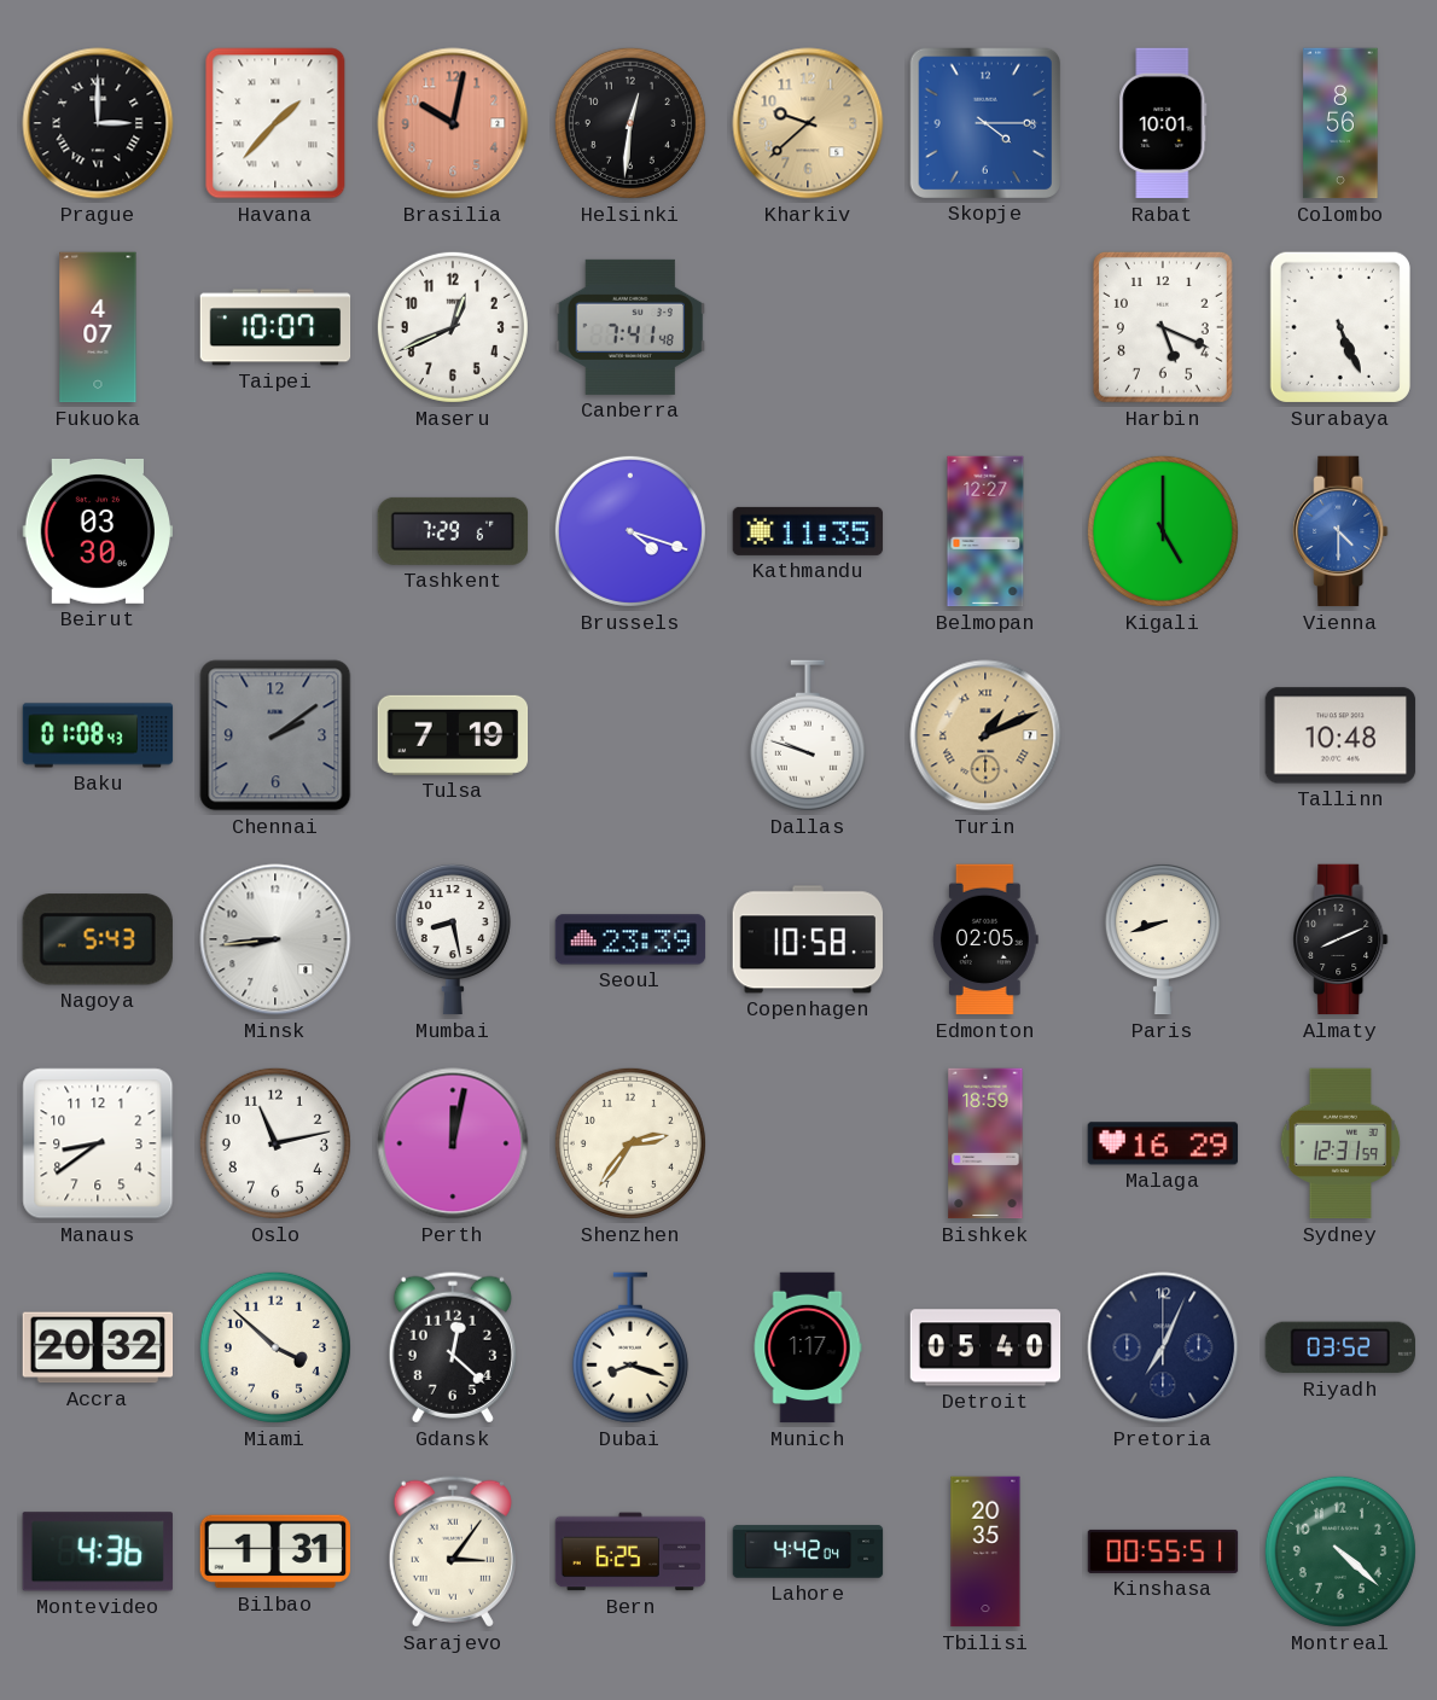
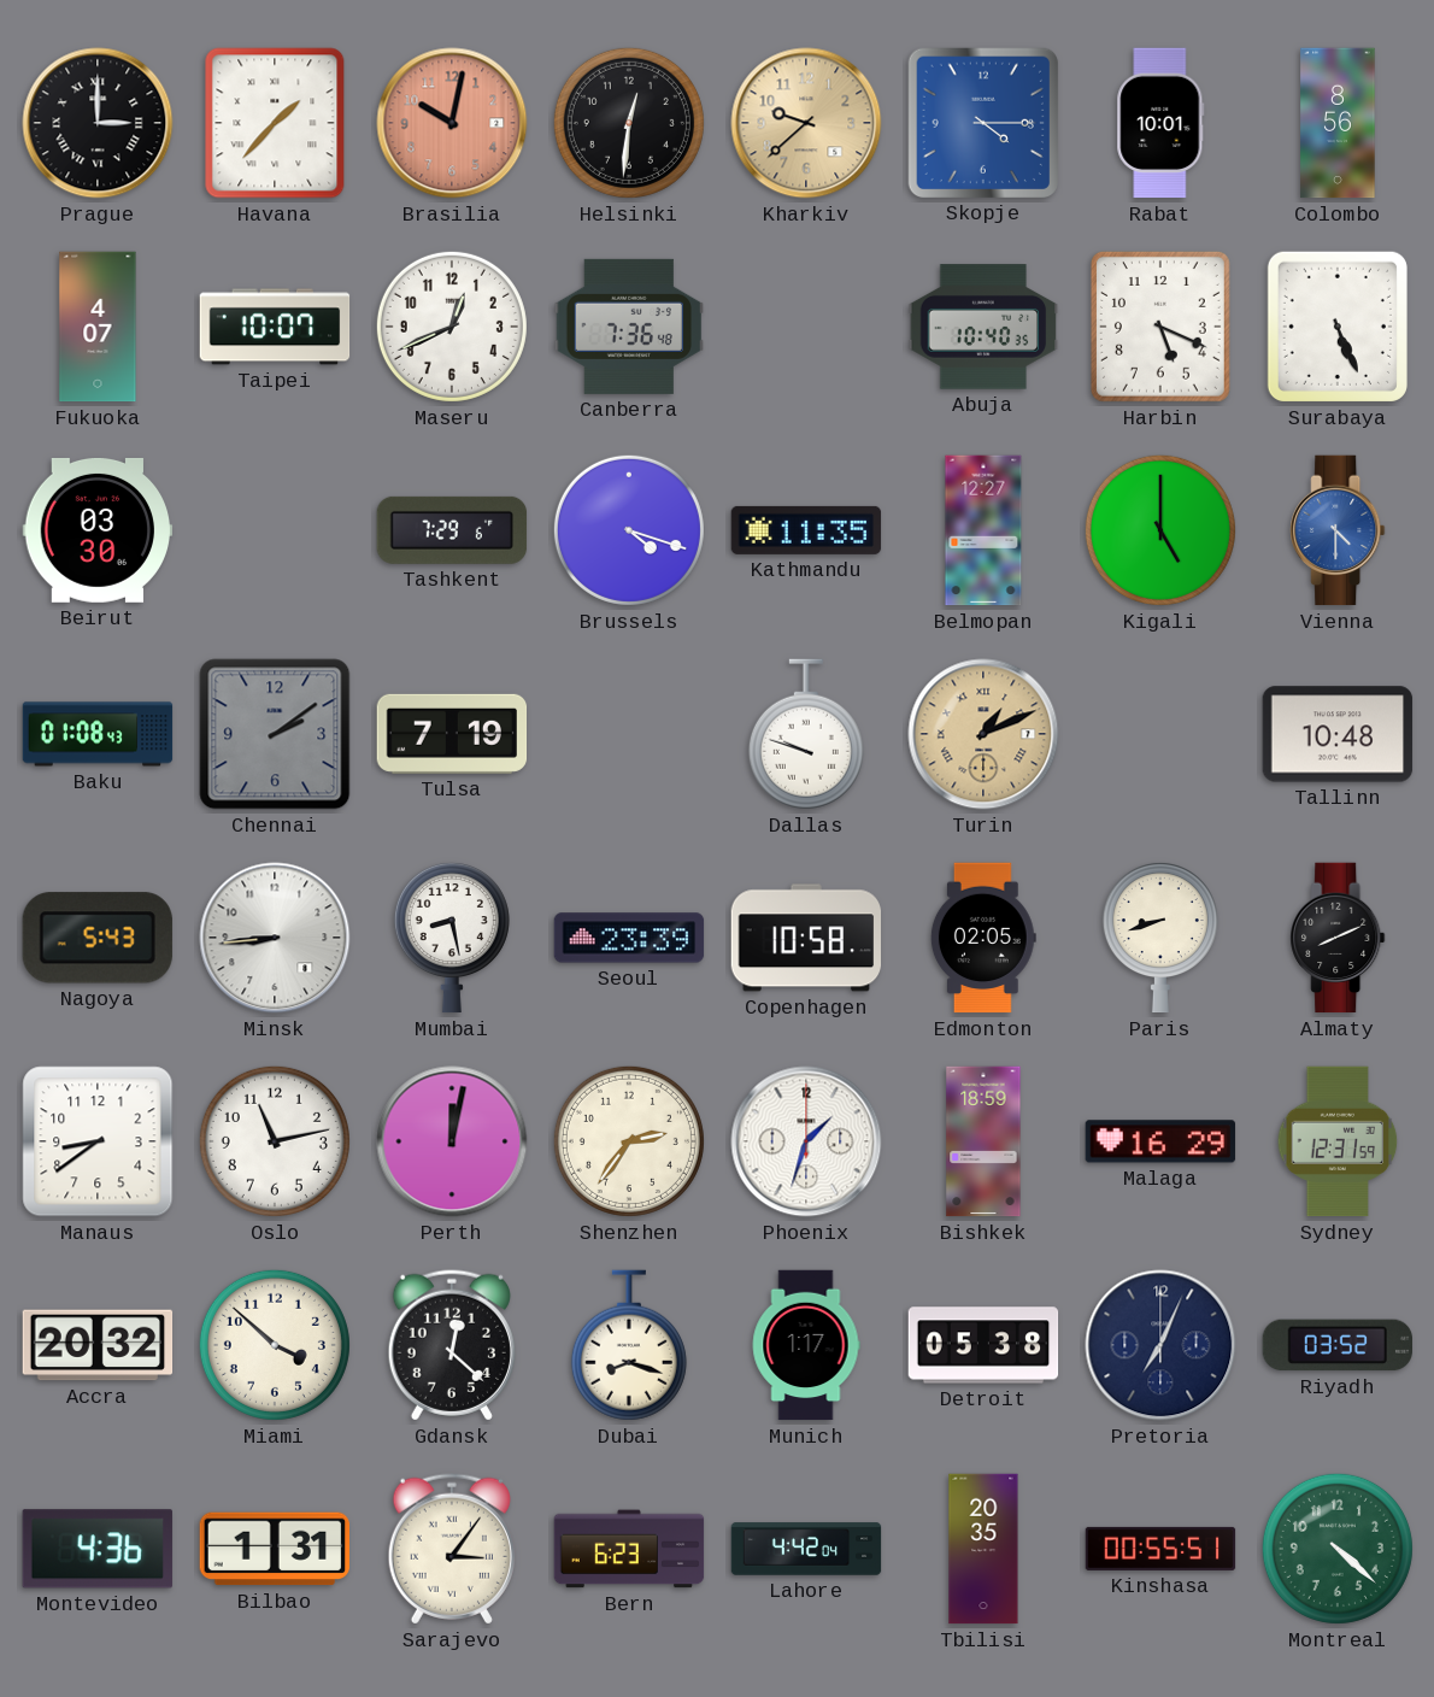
Canberra: 7:41 -> 7:36 (629, 327)
Abuja: none -> 10:40 (983, 327)
Phoenix: none -> 1:33 (806, 1141)
Detroit: 05:40 -> 05:38 (983, 1345)
Bern: 6:25 -> 6:23 (629, 1549)
